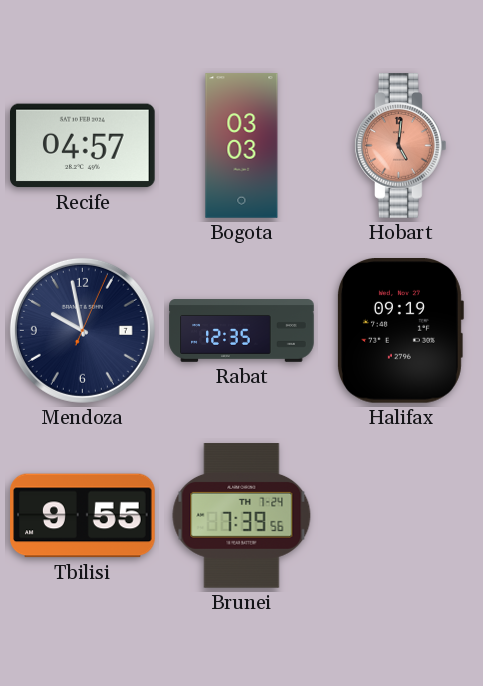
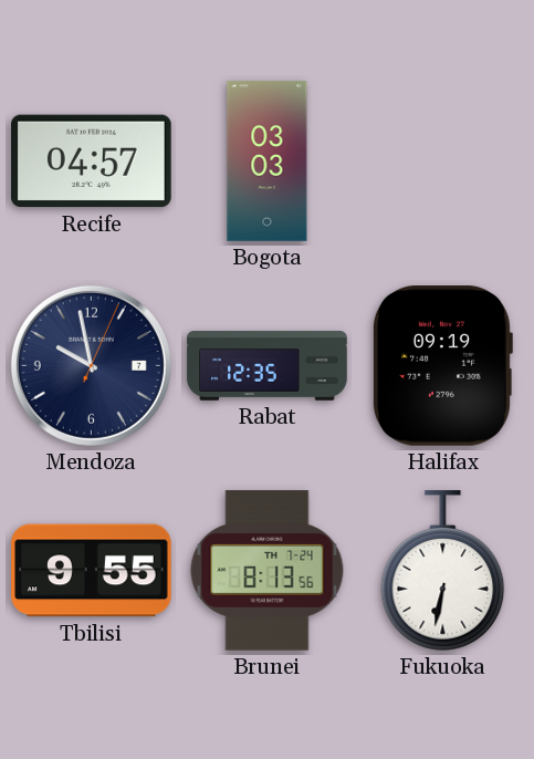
Hobart: 5:01 -> none (401, 146)
Brunei: 7:39 -> 8:13 (268, 571)
Fukuoka: none -> 6:32 (443, 571)
